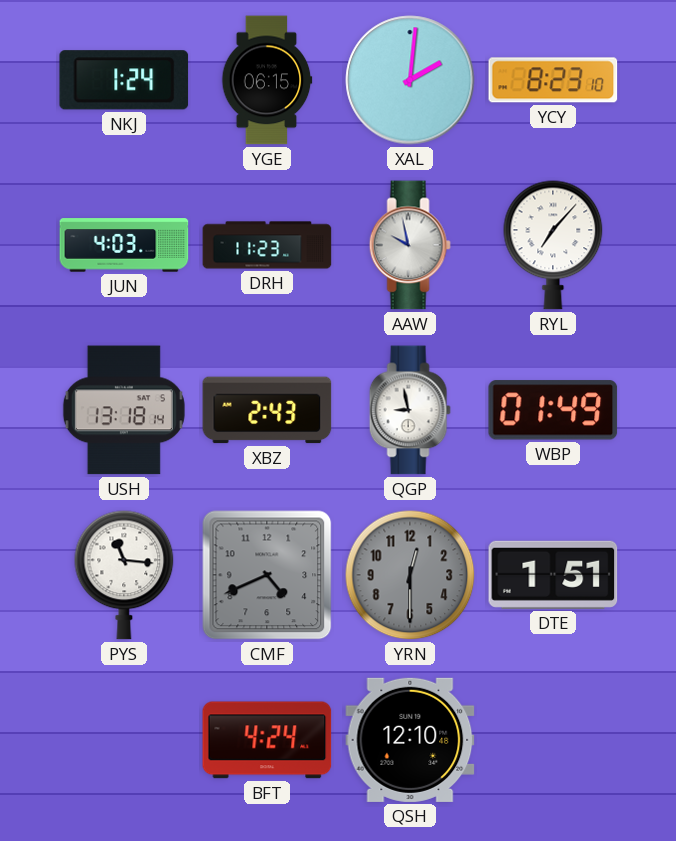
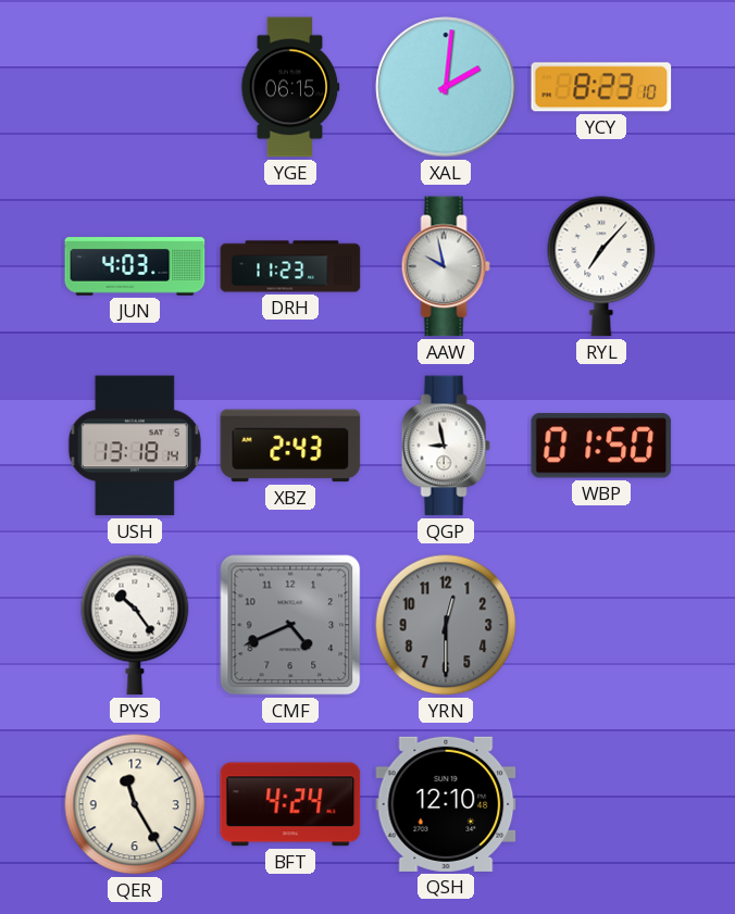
NKJ: 1:24 -> none (124, 80)
WBP: 01:49 -> 01:50 (601, 446)
PYS: 11:16 -> 10:24 (135, 625)
DTE: 1:51 -> none (553, 575)
QER: none -> 11:25 (135, 804)
